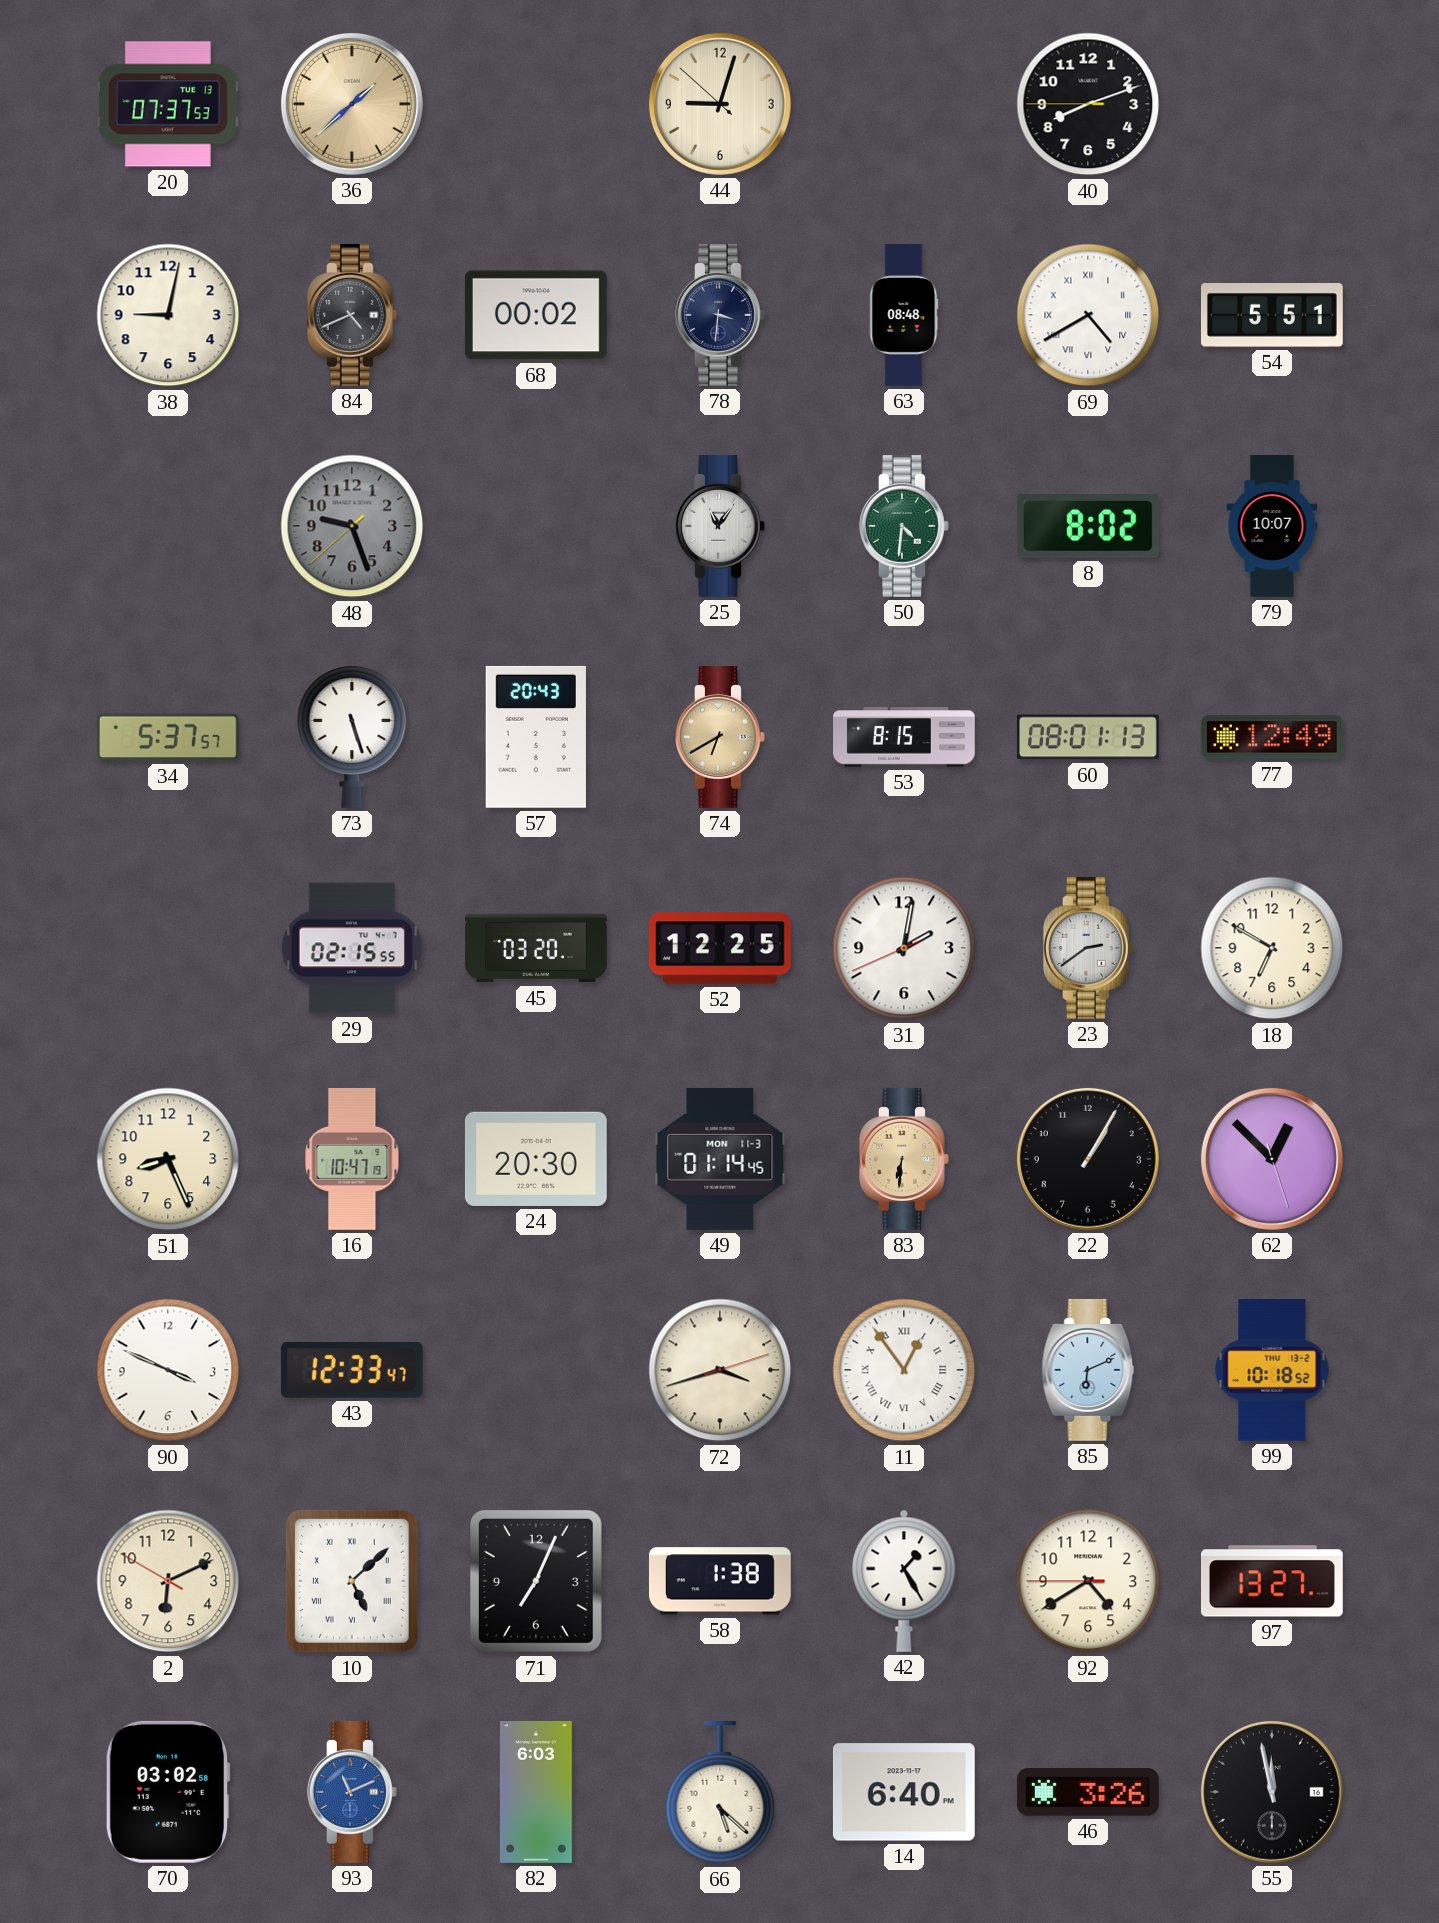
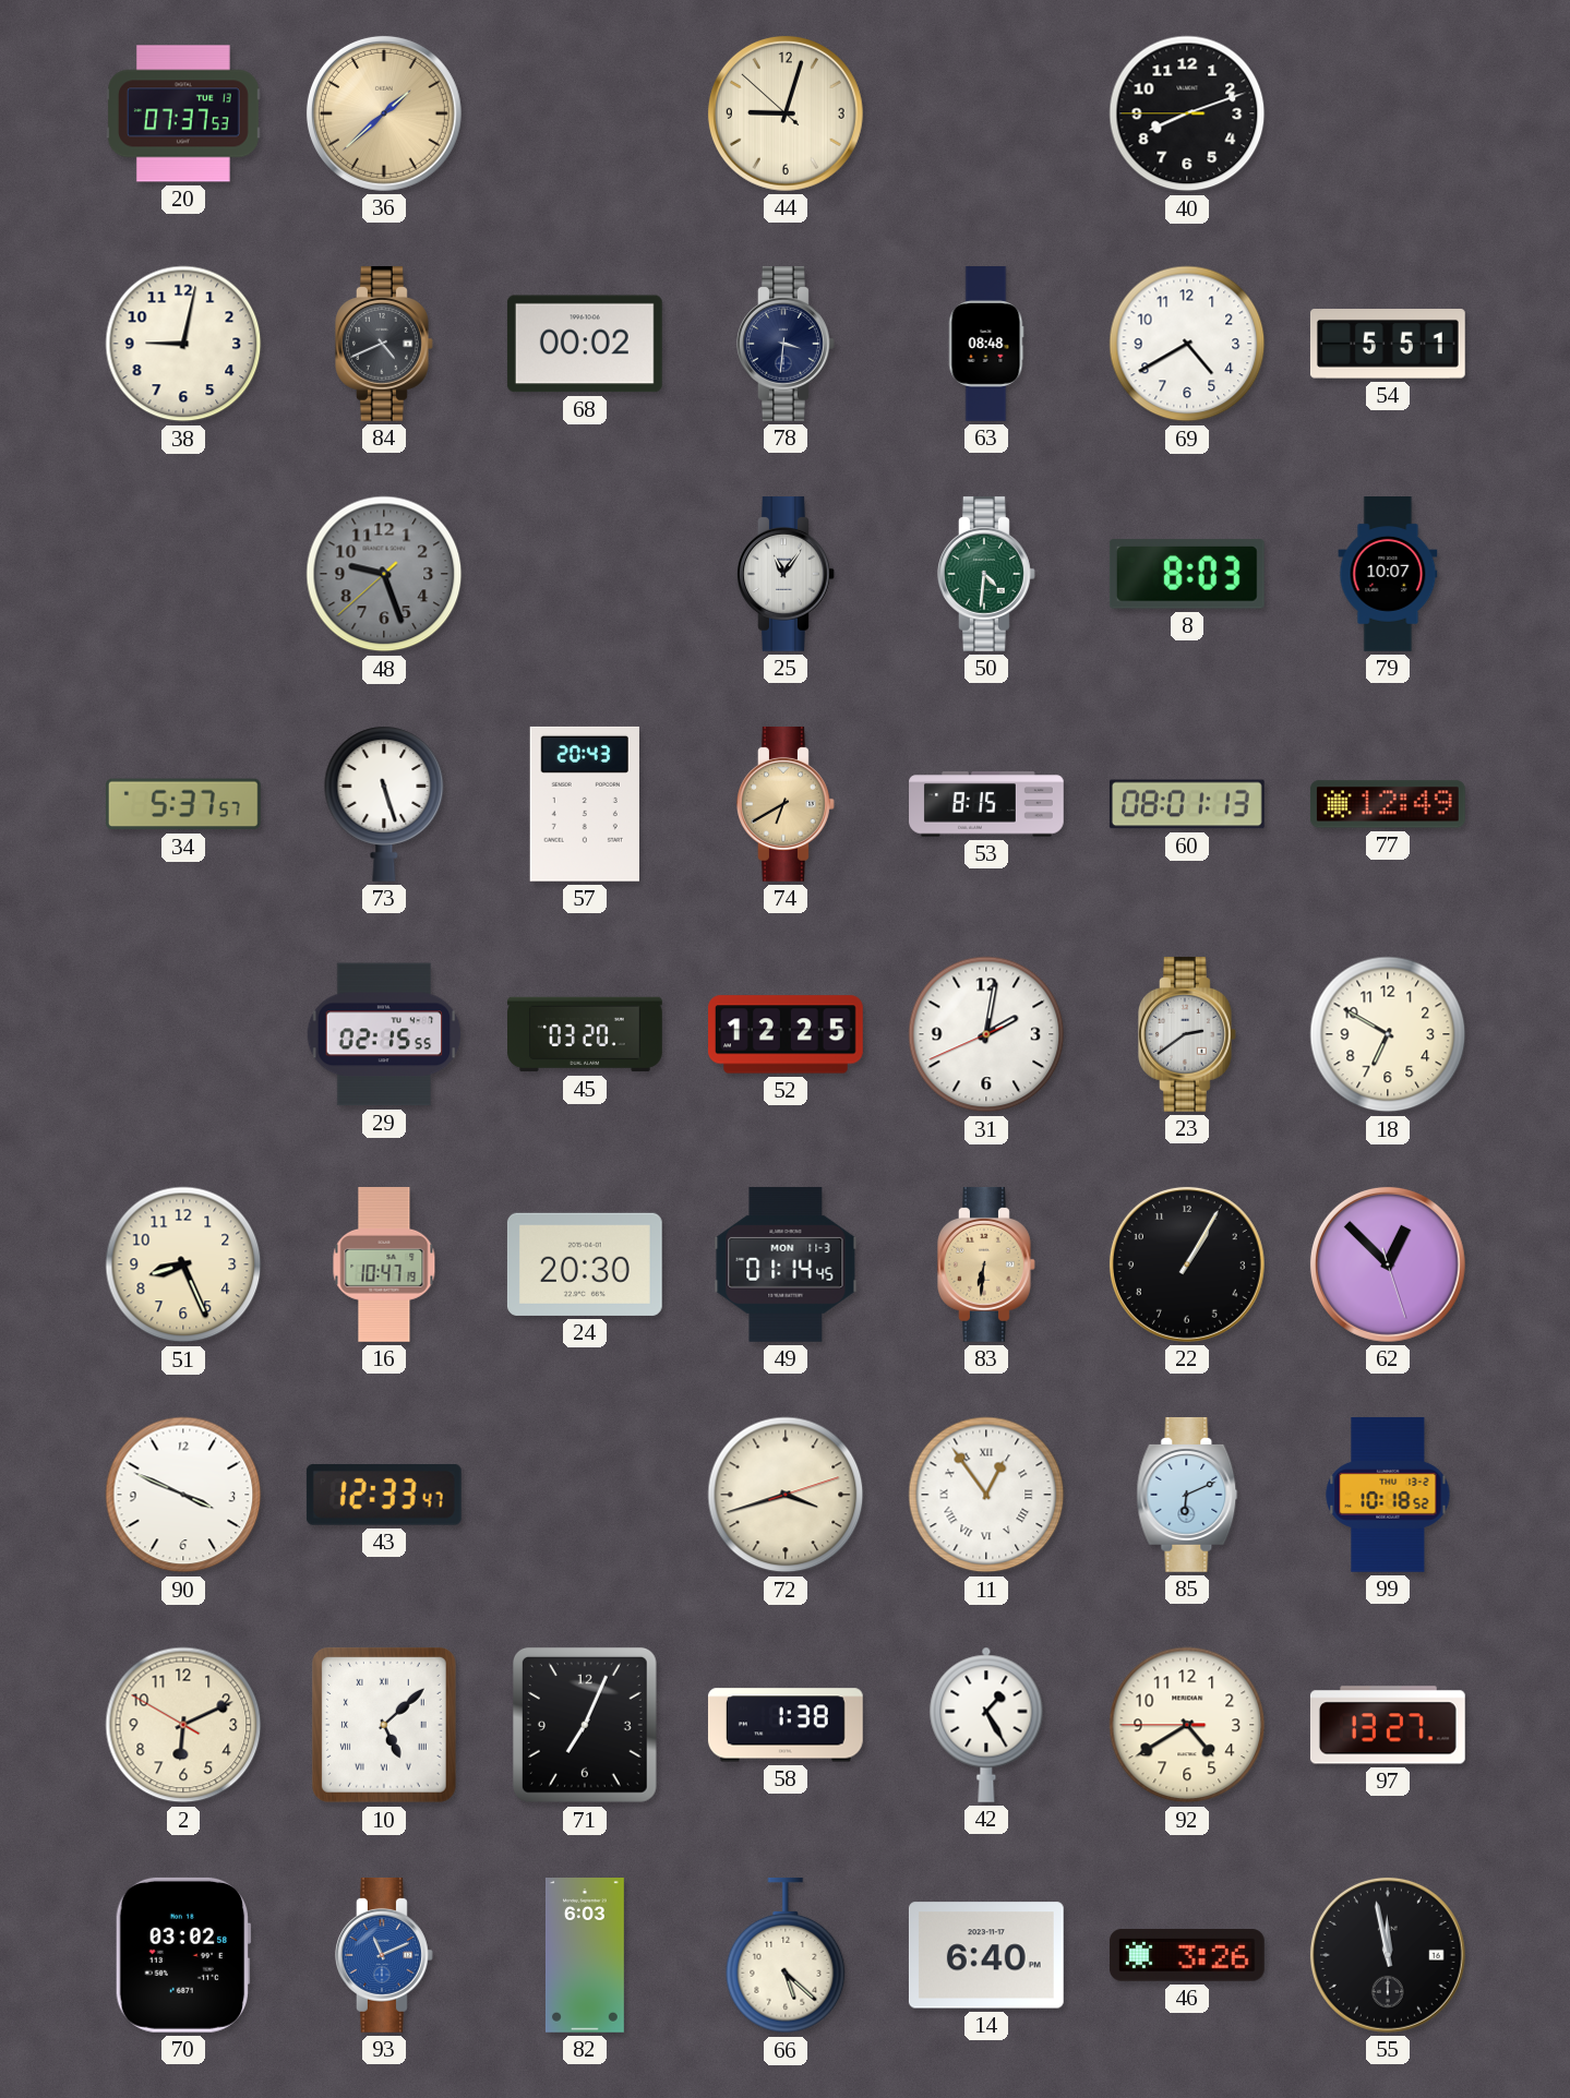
69 numerals: Roman -> Arabic (1187, 344)
8: 8:02 -> 8:03 (1187, 574)
